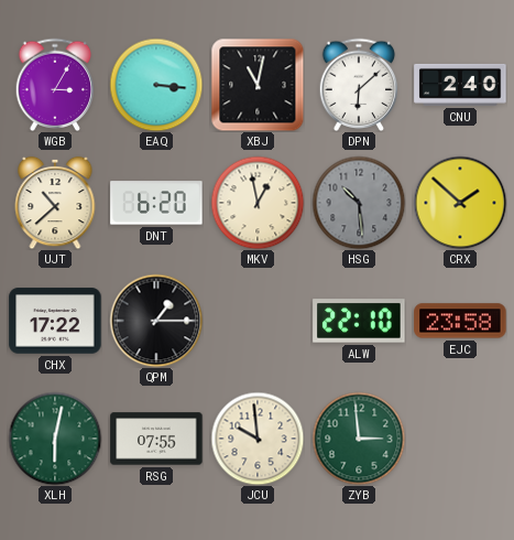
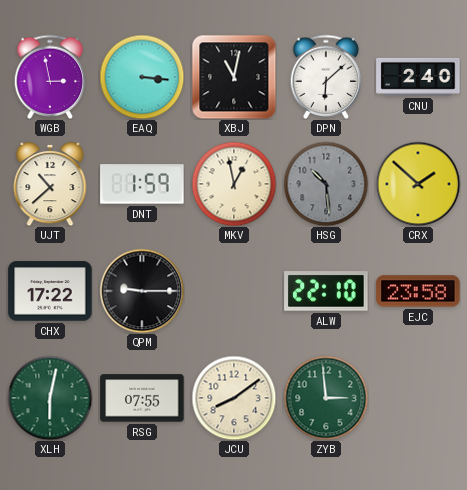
WGB: 3:05 -> 2:58 (50, 76)
DNT: 6:20 -> 1:59 (142, 184)
QPM: 1:15 -> 9:15 (142, 291)
JCU: 9:59 -> 8:09 (234, 398)
